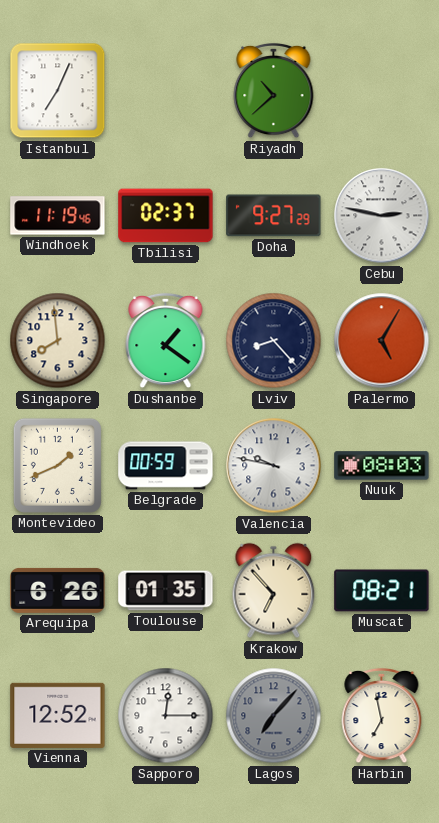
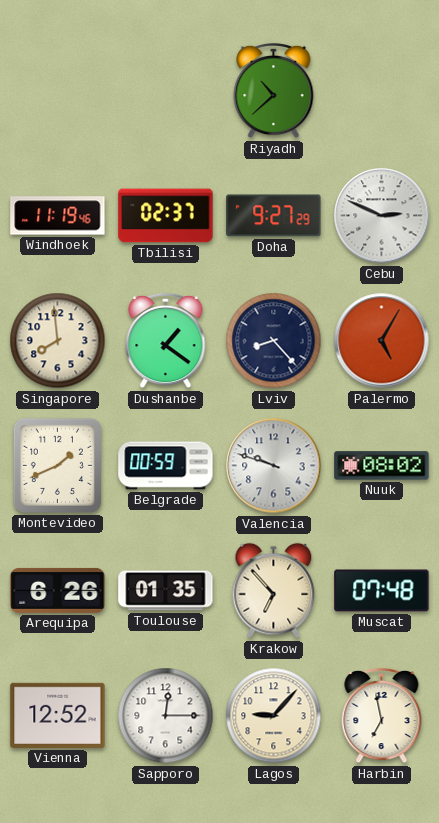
Istanbul: 7:04 -> none (58, 91)
Cebu: 2:47 -> 2:49 (382, 216)
Valencia: 9:47 -> 9:48 (274, 466)
Nuuk: 08:03 -> 08:02 (382, 466)
Muscat: 08:21 -> 07:48 (382, 591)
Lagos: 7:07 -> 9:07 (274, 716)
Lagos dial: grey -> cream (274, 716)
